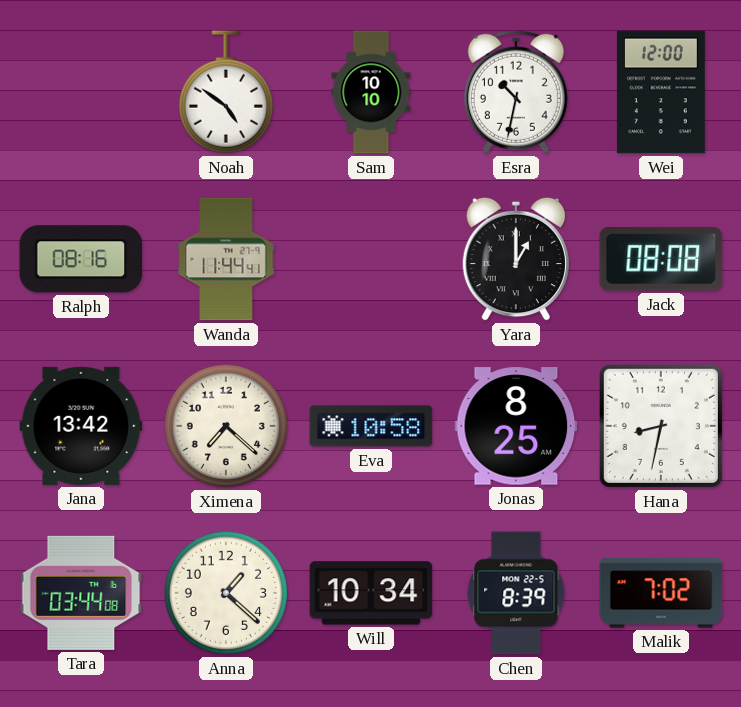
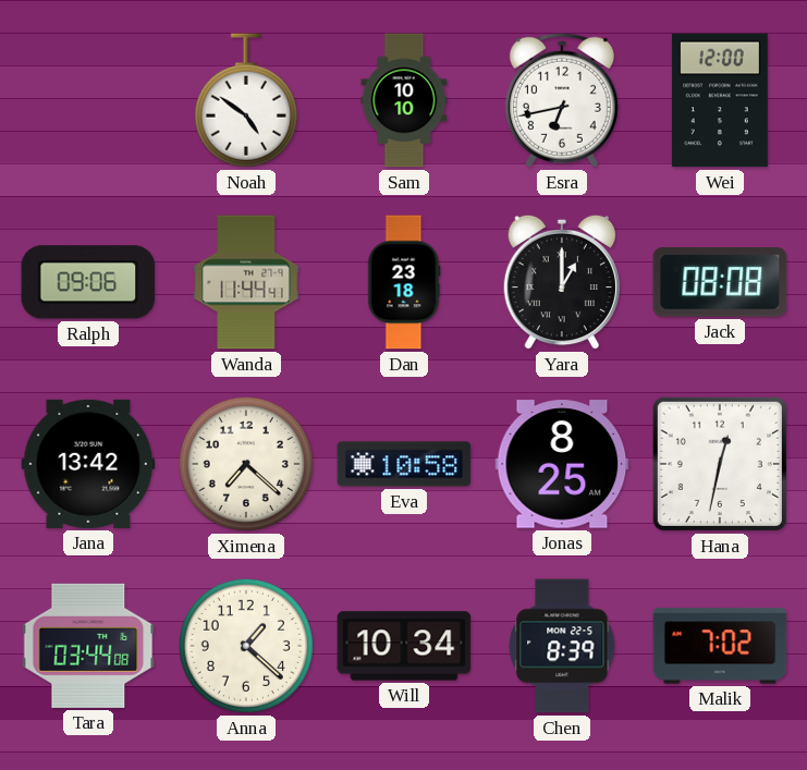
Esra: 10:32 -> 6:43 (562, 100)
Ralph: 08:16 -> 09:06 (88, 282)
Dan: none -> 23:18 (404, 282)
Hana: 8:32 -> 12:32 (720, 464)
